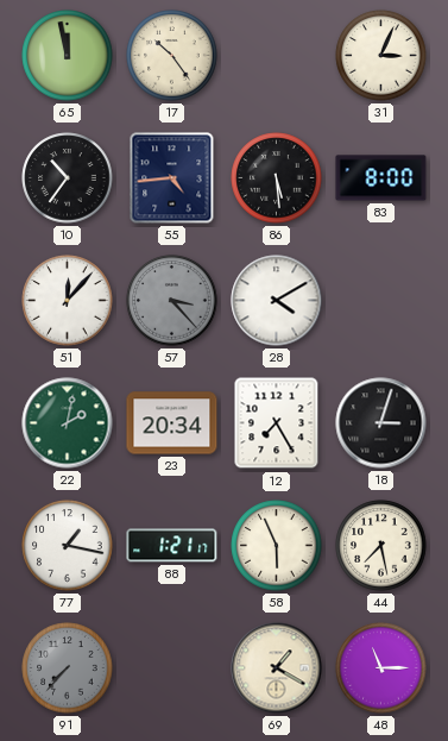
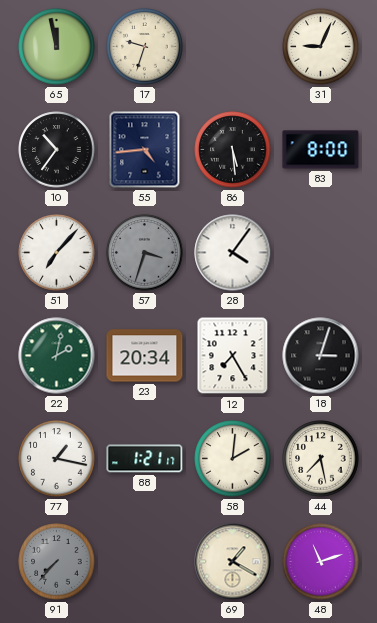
17: 10:24 -> 9:33 (145, 47)
31: 3:04 -> 9:04 (321, 47)
51: 12:07 -> 7:07 (57, 253)
57: 3:23 -> 3:33 (145, 253)
28: 4:10 -> 4:06 (233, 253)
58: 5:56 -> 2:01 (233, 459)
48: 11:15 -> 11:12 (321, 562)
